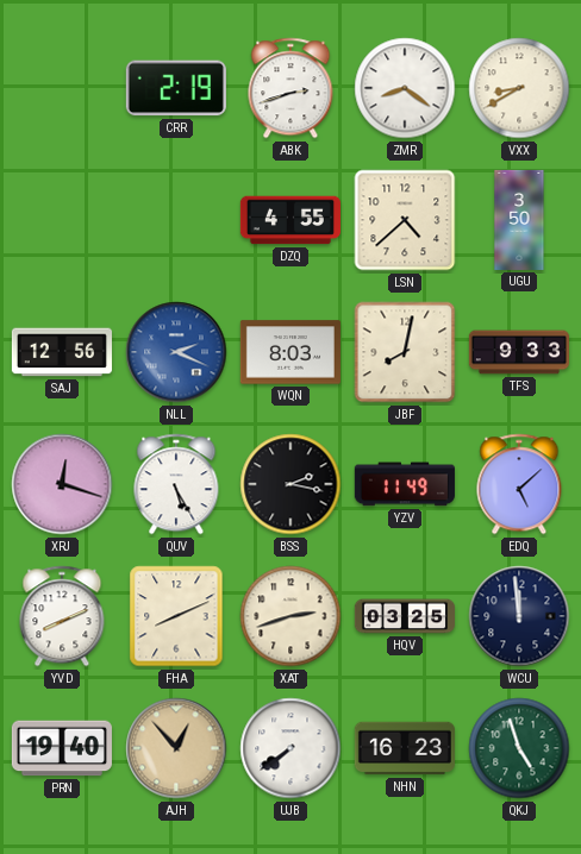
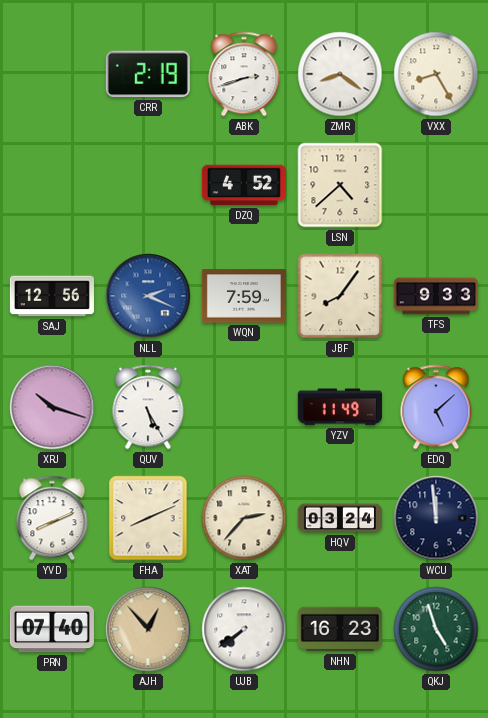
VXX: 8:40 -> 8:25 (436, 74)
DZQ: 4:55 -> 4:52 (244, 185)
UGU: 3:50 -> none (519, 220)
WQN: 8:03 -> 7:59 (244, 296)
JBF: 8:02 -> 8:06 (340, 296)
XRJ: 12:18 -> 10:18 (52, 407)
BSS: 2:17 -> none (290, 484)
XAT: 2:42 -> 2:37 (244, 518)
HQV: 03:25 -> 03:24 (340, 518)
PRN: 19:40 -> 07:40 (52, 629)
